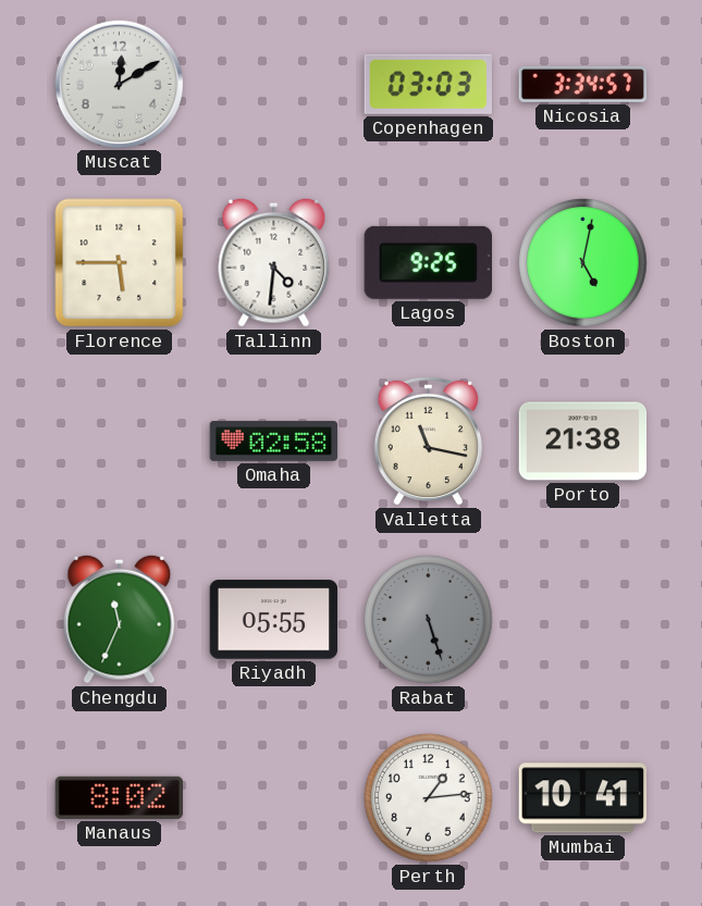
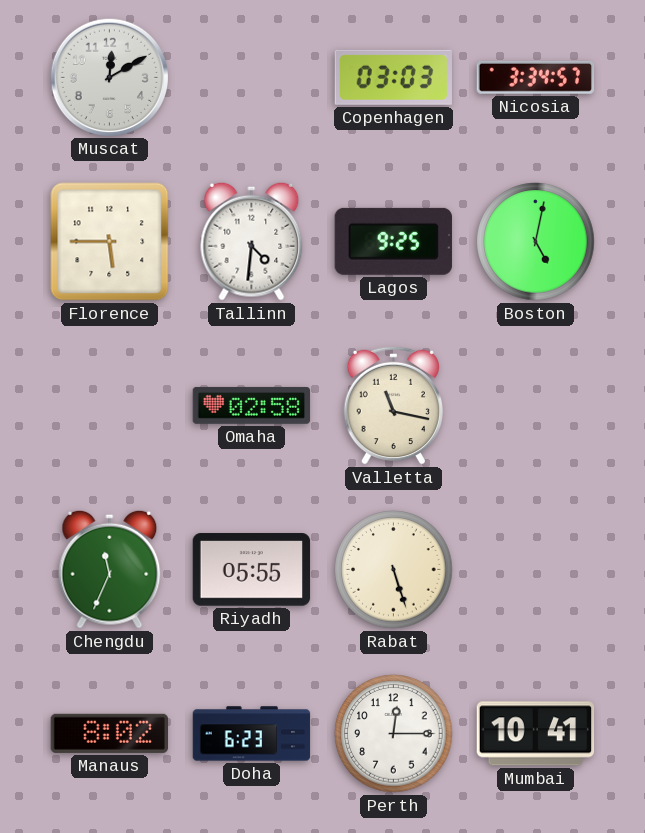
Porto: 21:38 -> none (583, 442)
Rabat dial: grey -> cream (394, 570)
Doha: none -> 6:23 (252, 734)
Perth: 1:14 -> 12:15 (394, 734)
